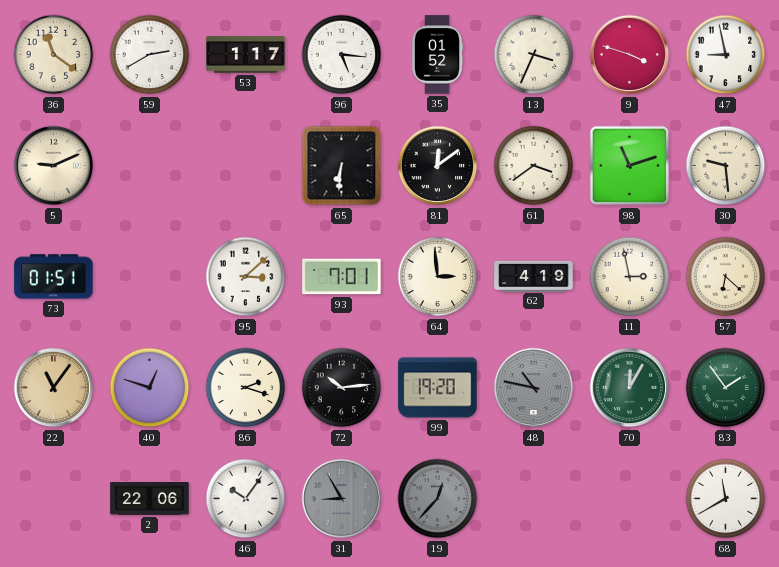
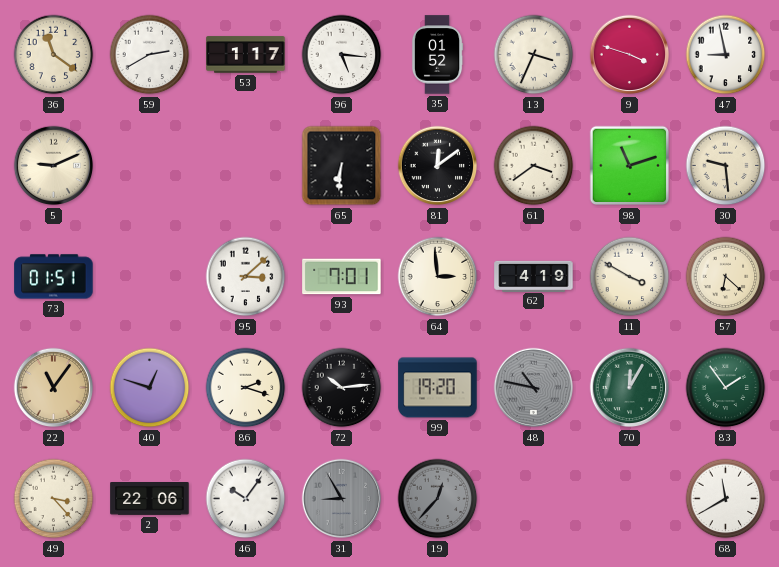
11: 2:58 -> 3:50 (630, 277)
49: none -> 3:23 (54, 499)
